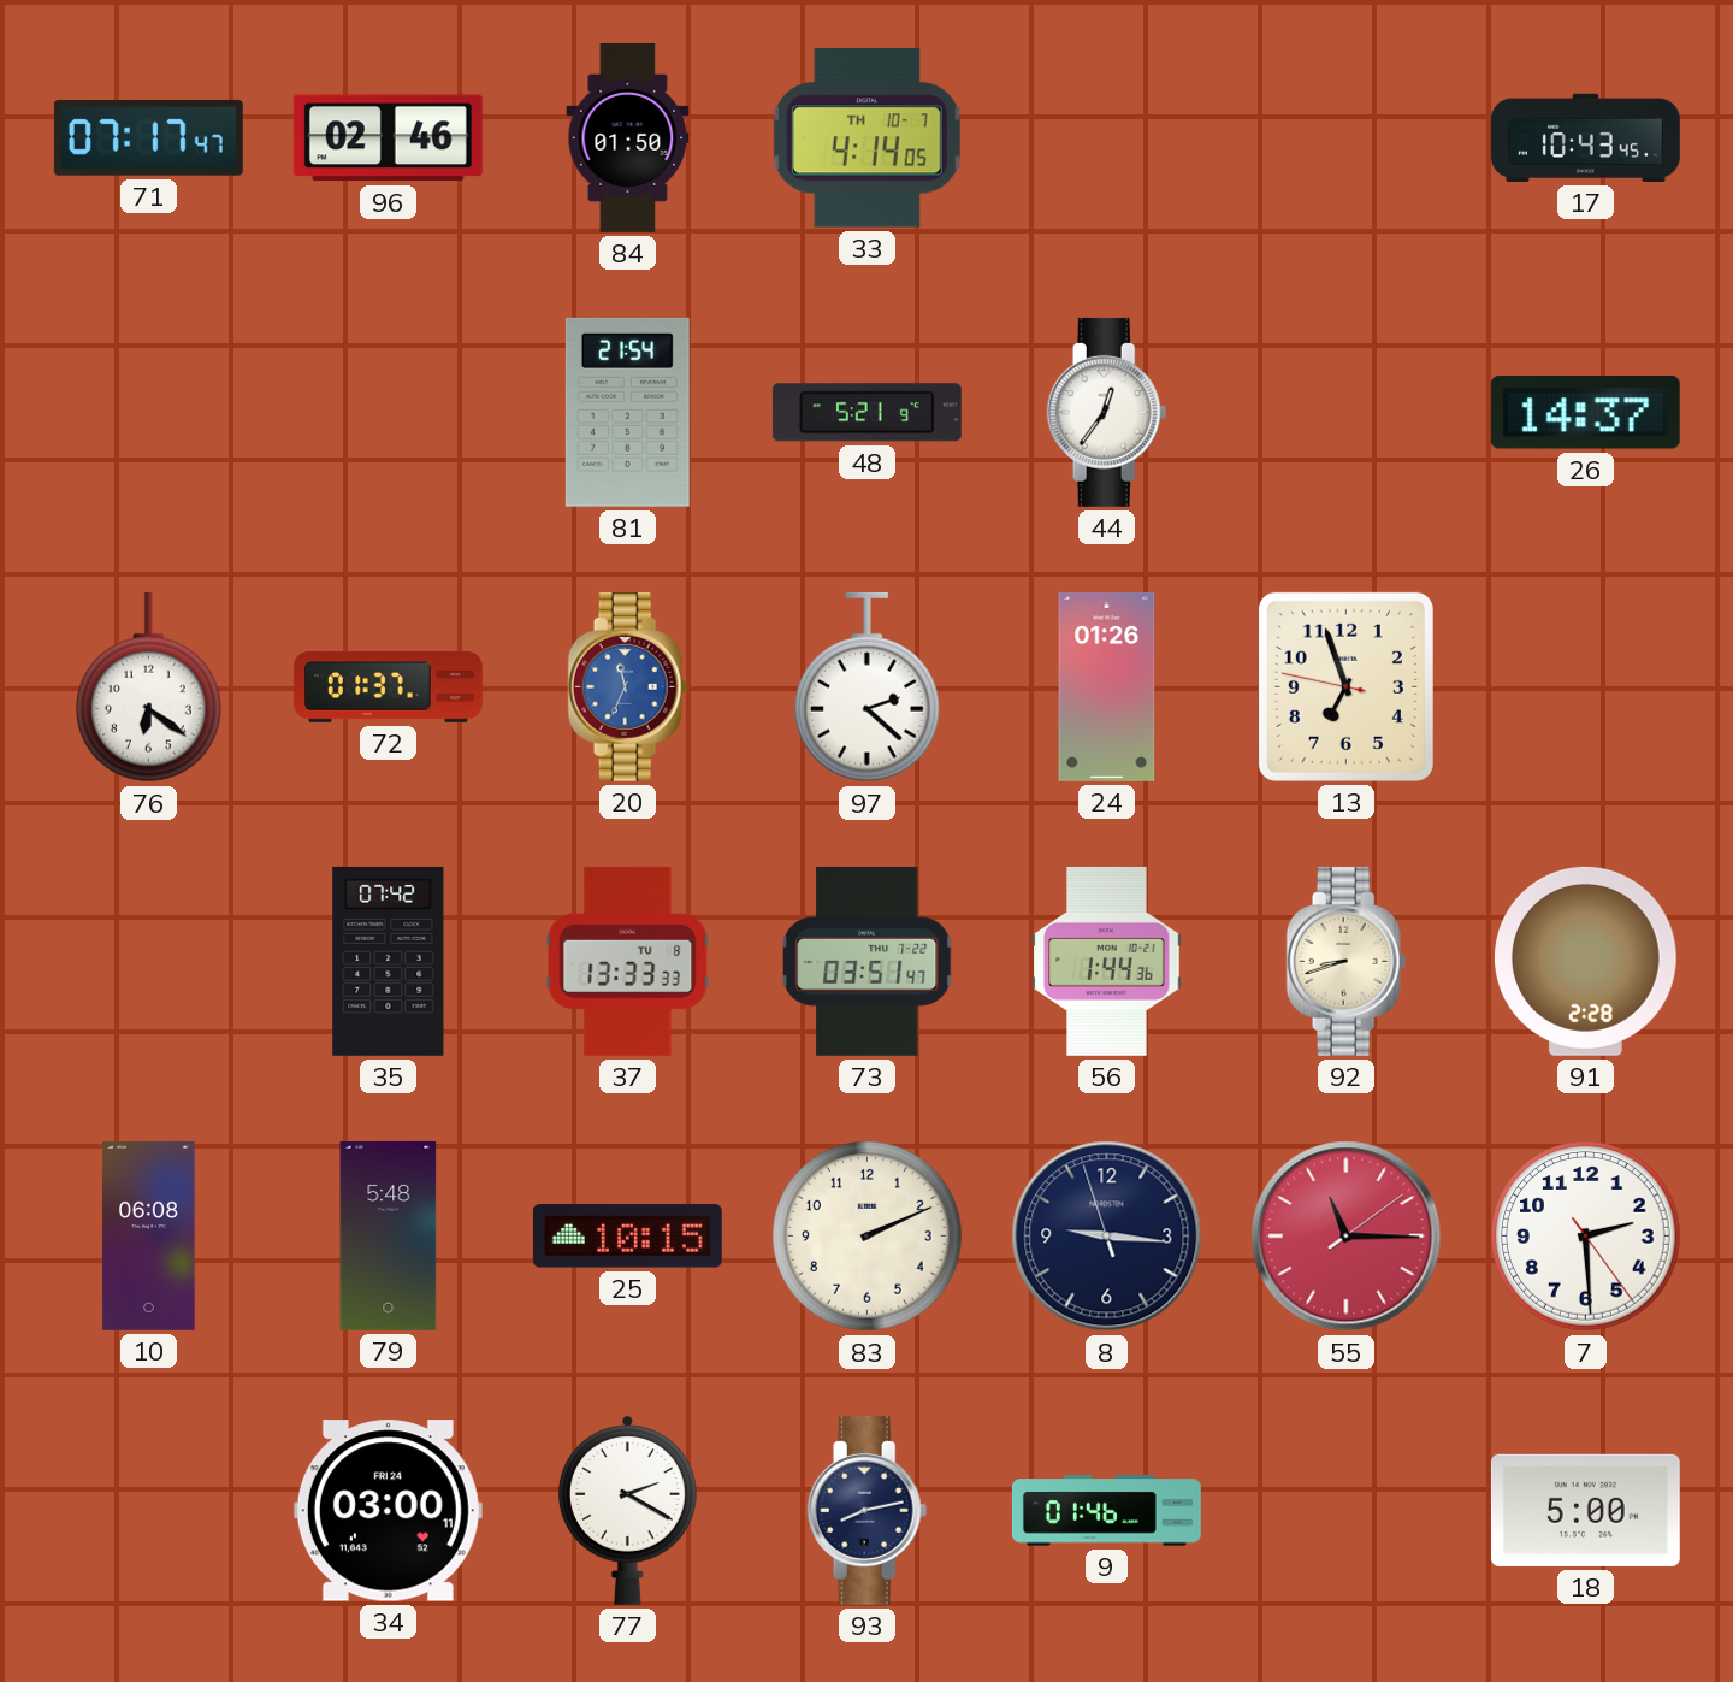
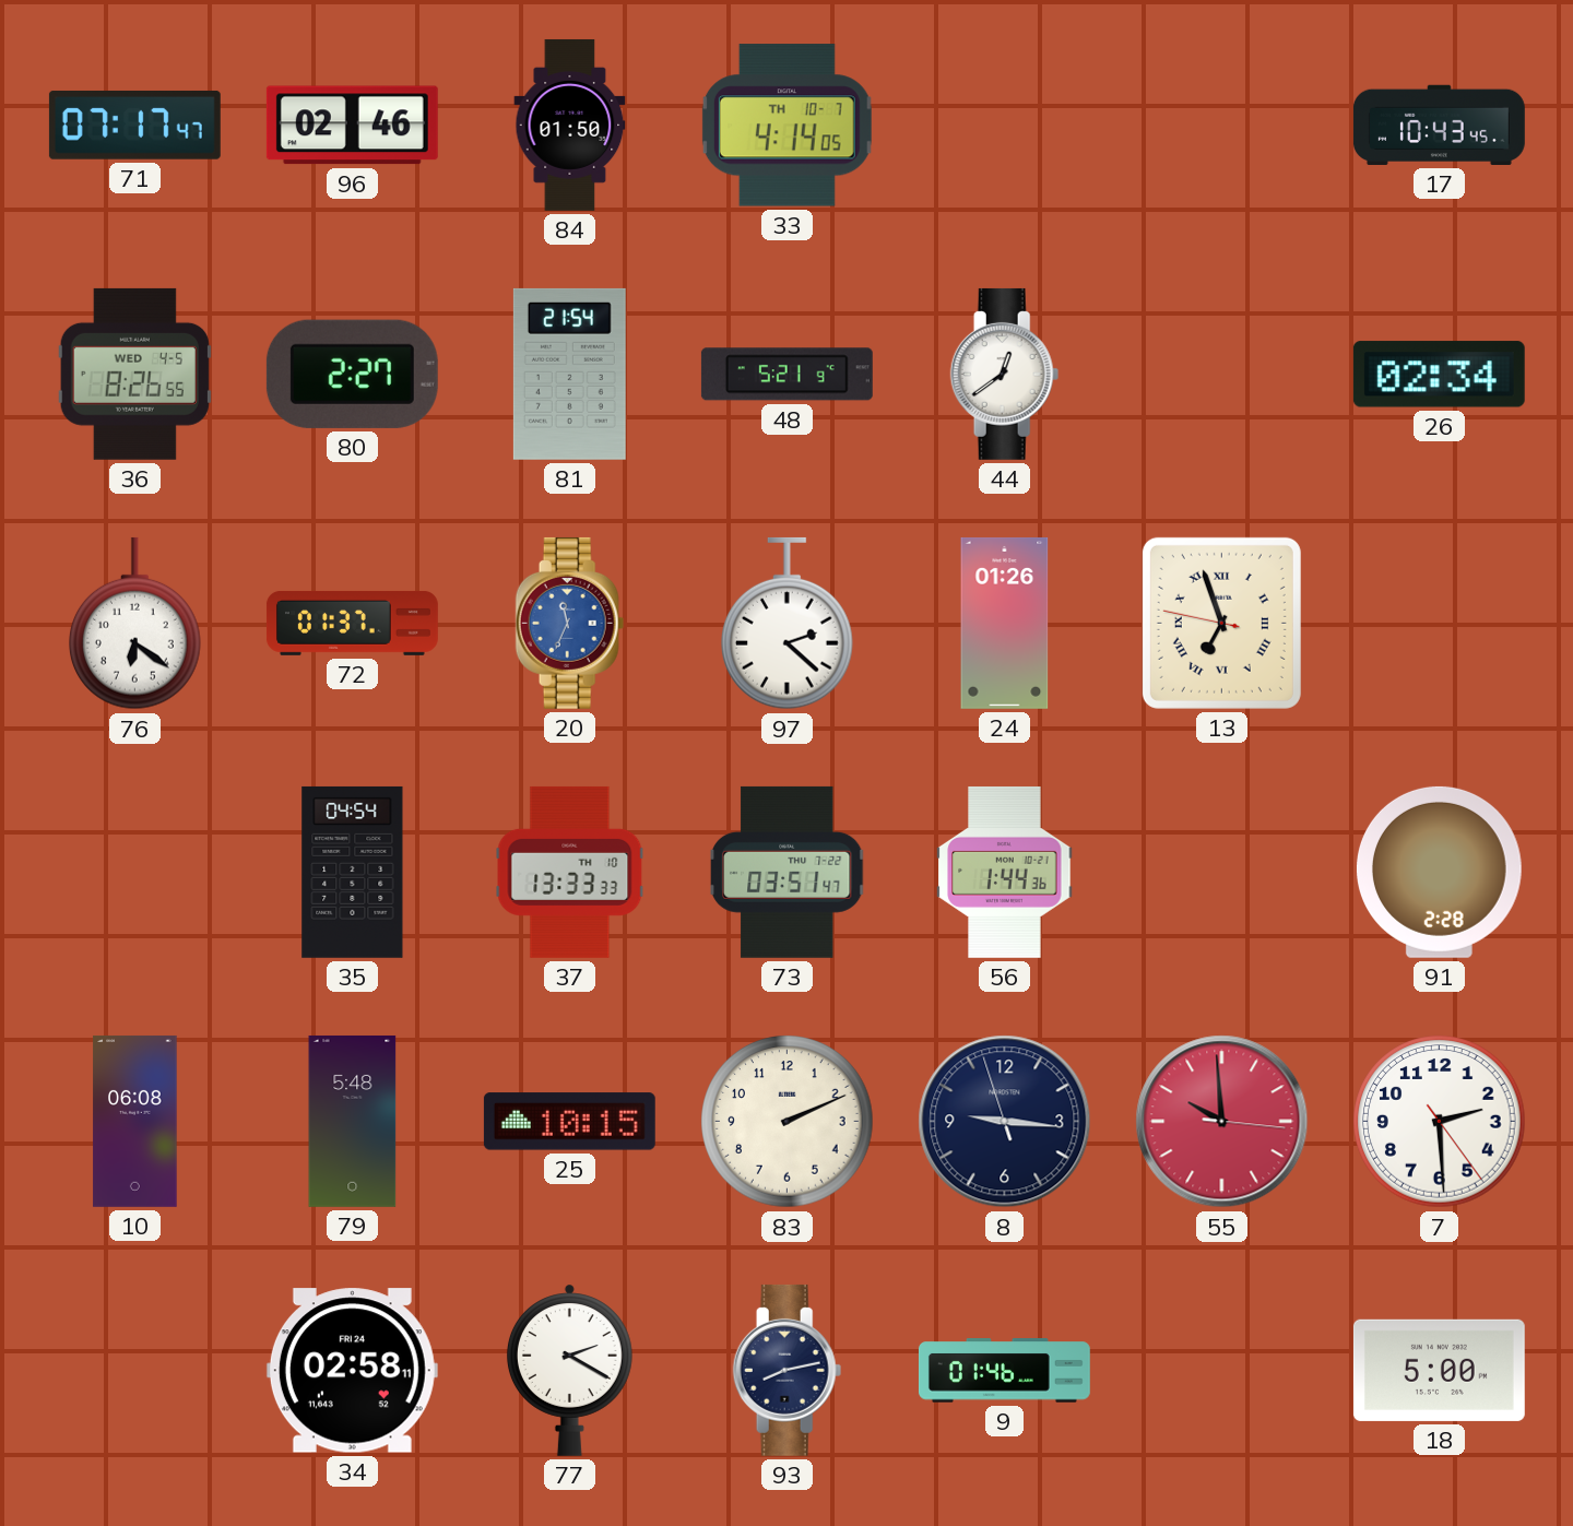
36: none -> 8:26 (134, 374)
80: none -> 2:27 (352, 374)
44: 12:36 -> 12:39 (1005, 374)
26: 14:37 -> 02:34 (1439, 375)
13 numerals: Arabic -> Roman (1221, 623)
35: 07:42 -> 04:54 (353, 872)
37 date: TU 8 -> TH 10 (570, 872)
92: 8:42 -> none (1347, 961)
55: 11:15 -> 9:59 (1222, 1122)
34: 03:00 -> 02:58 (352, 1371)
